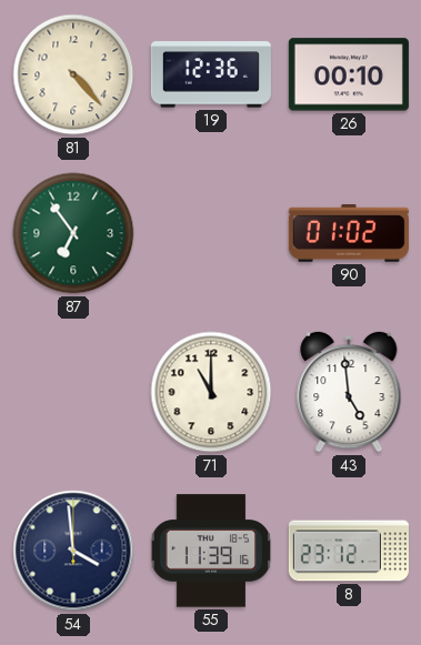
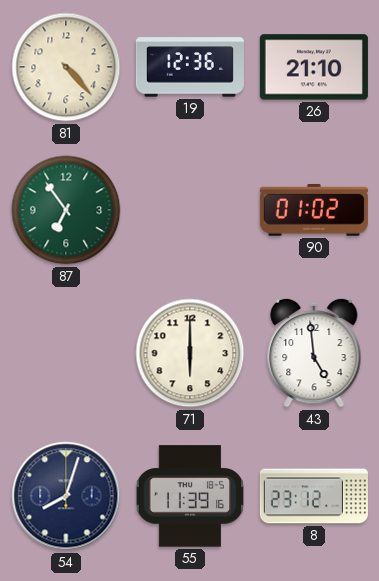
26: 00:10 -> 21:10 (314, 67)
71: 11:00 -> 6:00 (190, 353)
54: 3:59 -> 8:03 (66, 496)
